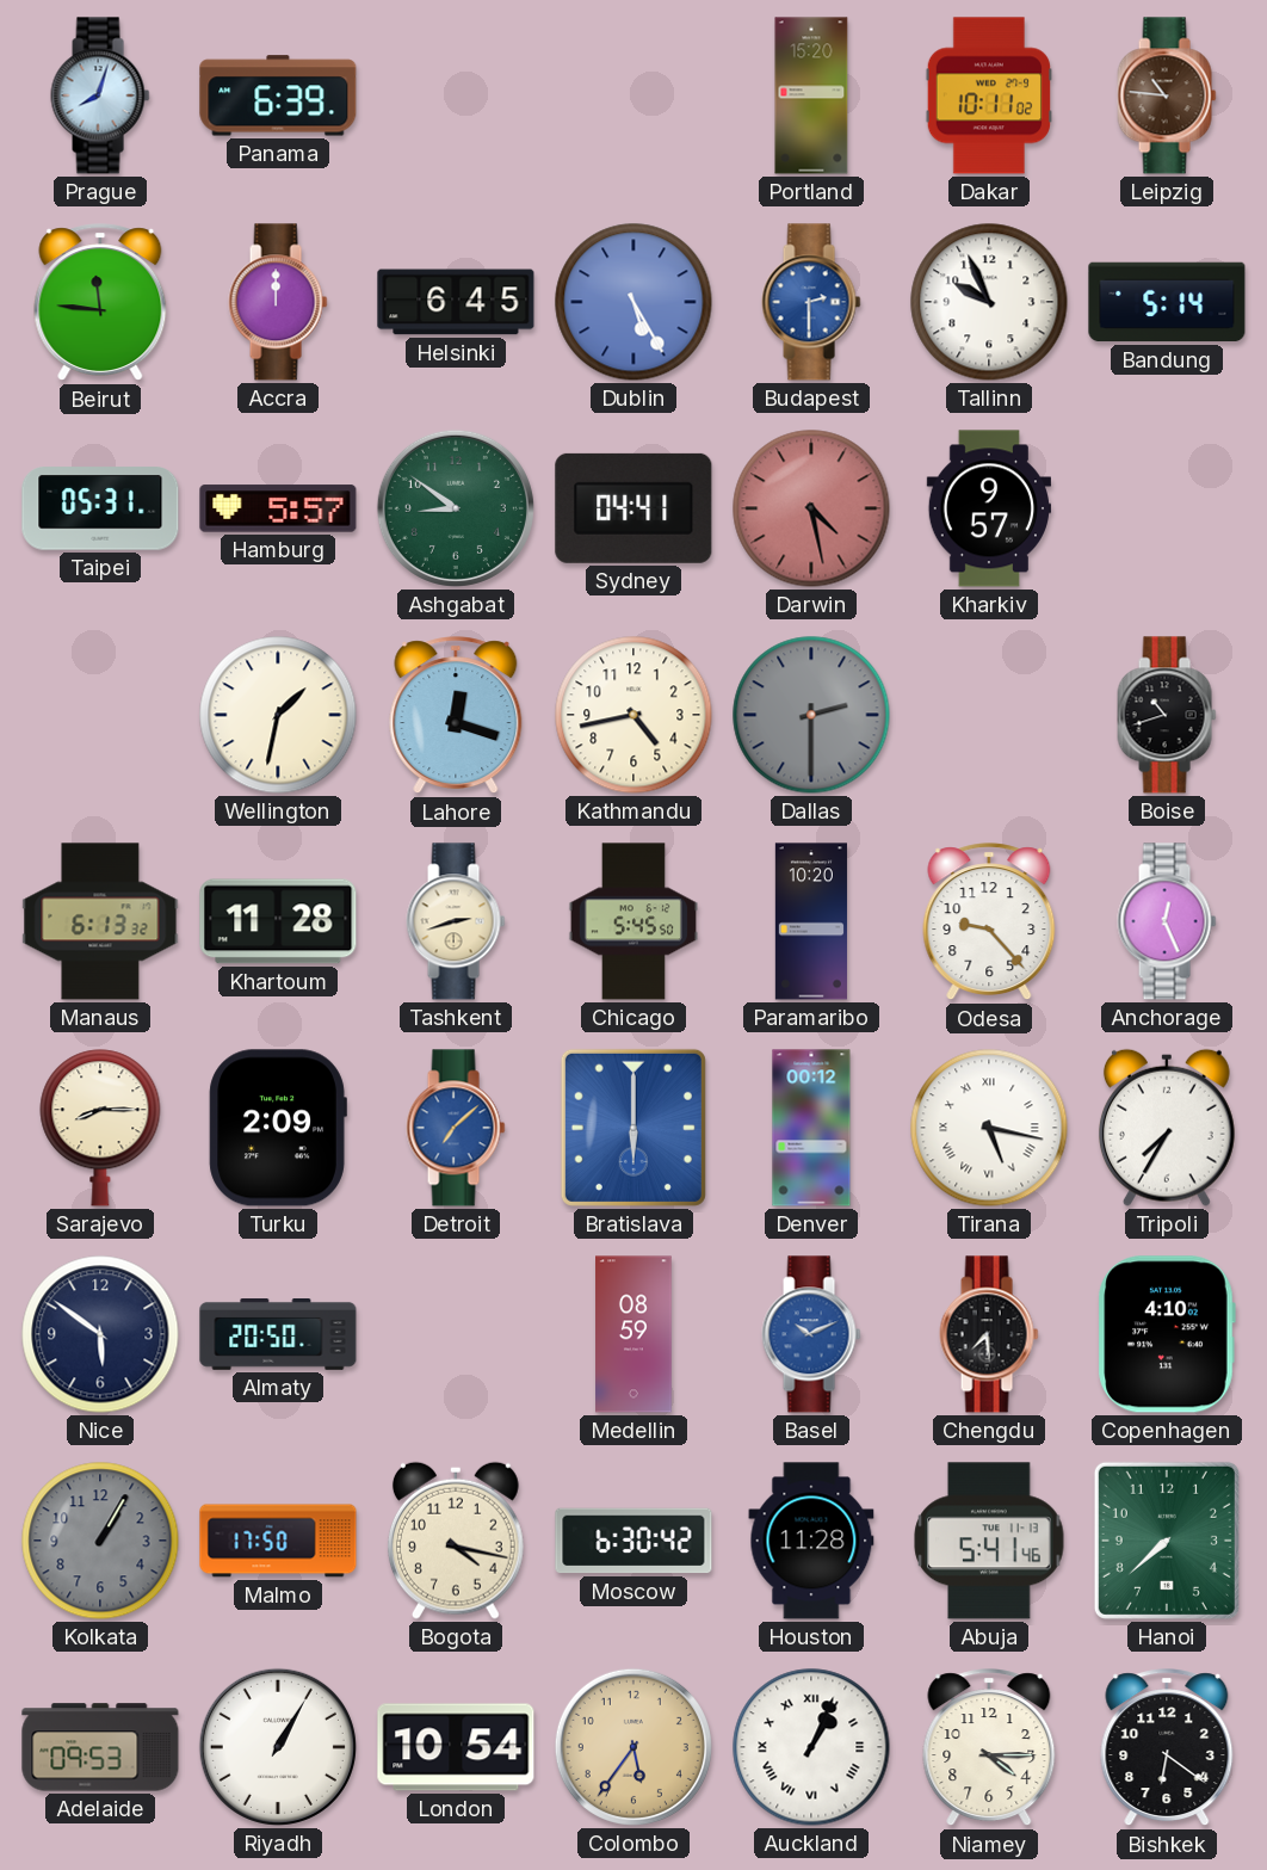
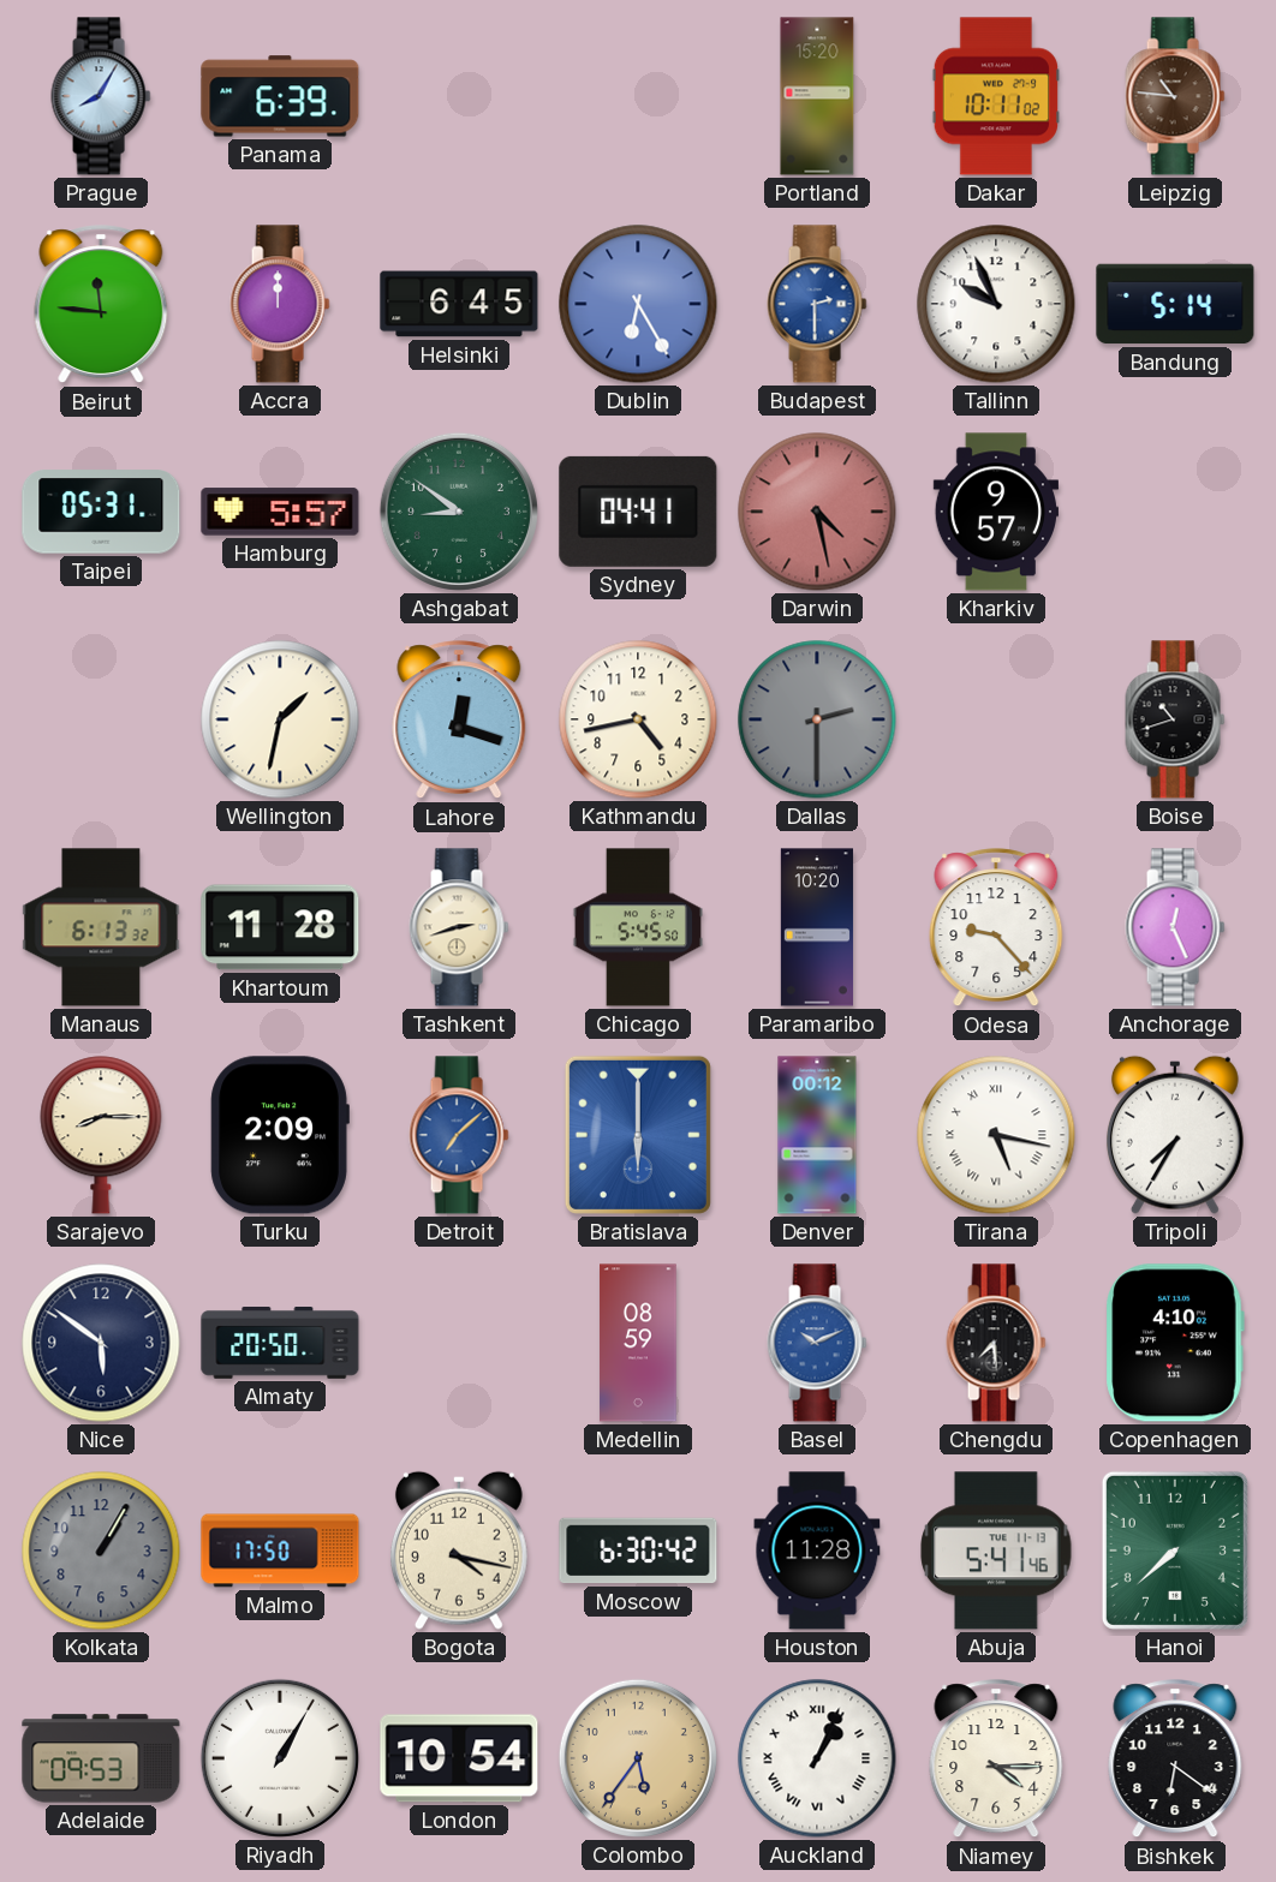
Prague: 8:03 -> 8:05 (101, 96)
Dublin: 5:25 -> 6:25 (638, 304)
